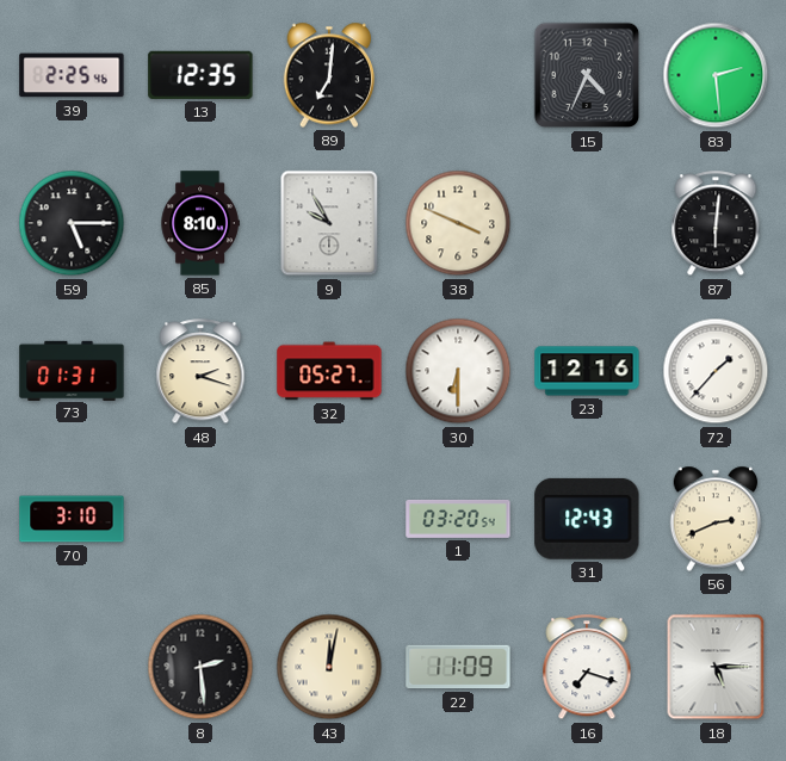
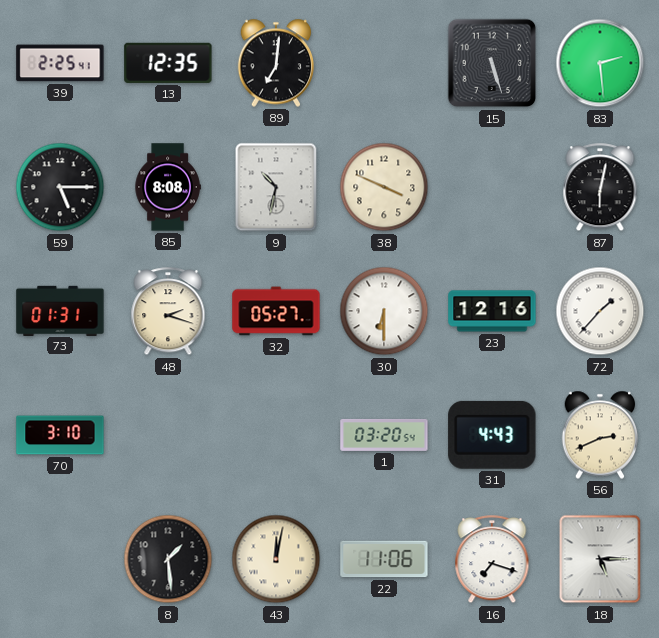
39: 2:25:46 -> 2:25:41 (60, 63)
15: 4:34 -> 5:27 (492, 63)
85: 8:10 -> 8:08 (168, 187)
9: 9:55 -> 10:32 (276, 187)
87: 6:01 -> 6:02 (600, 188)
31: 12:43 -> 4:43 (492, 435)
8: 2:29 -> 1:29 (168, 559)
22: 11:09 -> 11:06 (384, 559)
